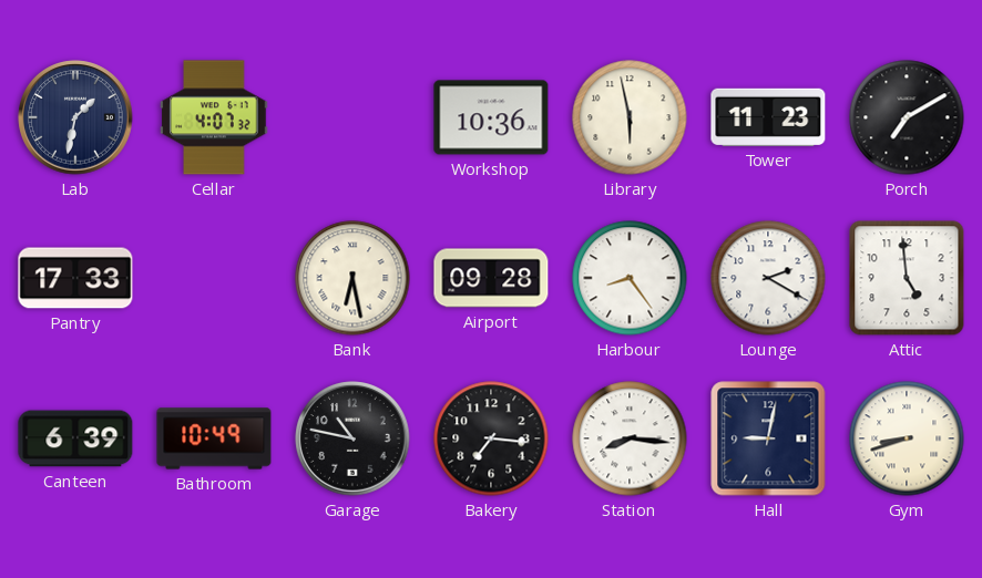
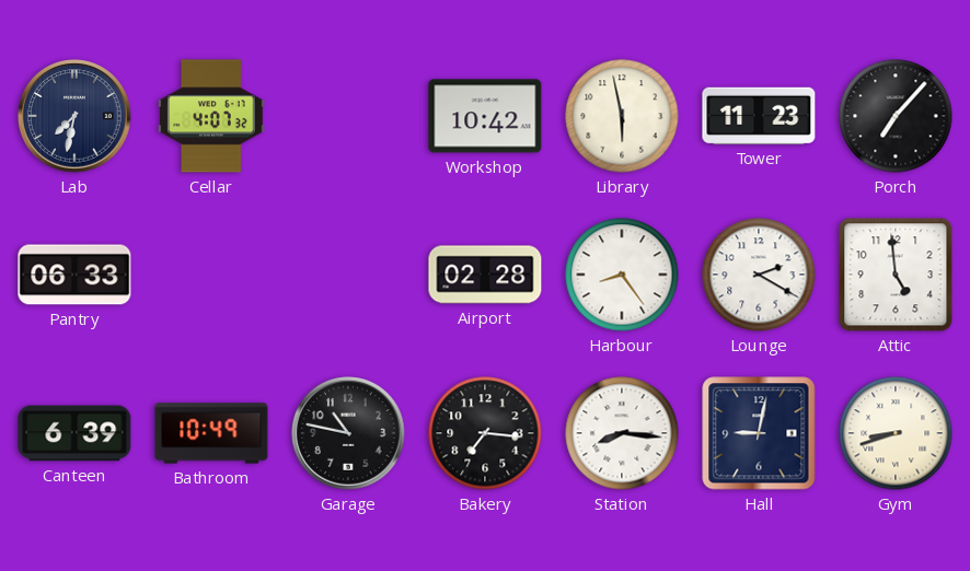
Lab: 1:32 -> 7:32 (74, 116)
Workshop: 10:36 -> 10:42 (485, 116)
Porch: 7:10 -> 7:07 (896, 116)
Pantry: 17:33 -> 06:33 (74, 275)
Bank: 6:28 -> none (352, 278)
Airport: 09:28 -> 02:28 (485, 275)
